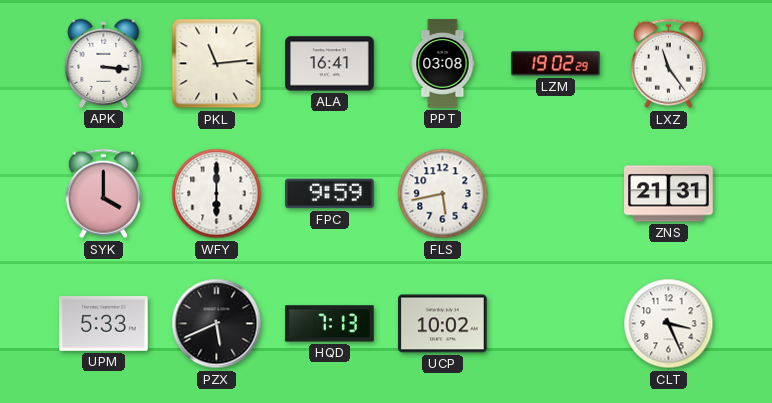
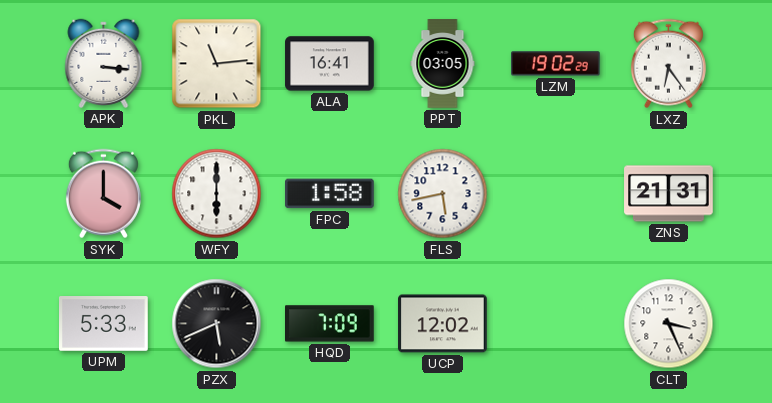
PPT: 03:08 -> 03:05 (443, 64)
LXZ: 11:24 -> 6:24 (668, 64)
FPC: 9:59 -> 1:58 (330, 194)
HQD: 7:13 -> 7:09 (330, 324)
UCP: 10:02 -> 12:02 (443, 324)
